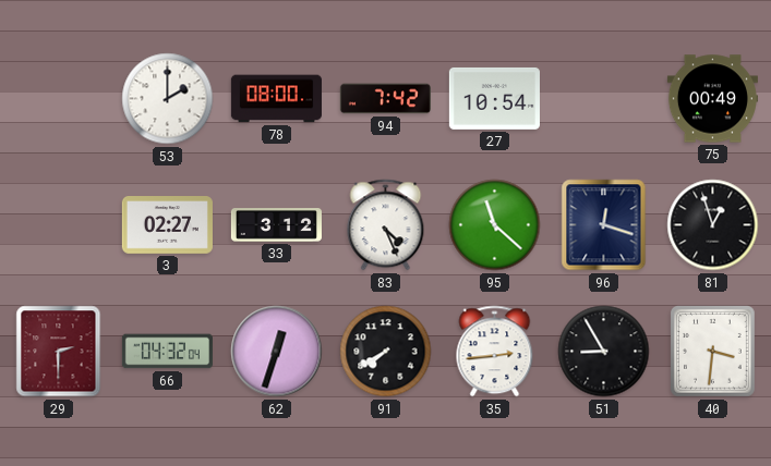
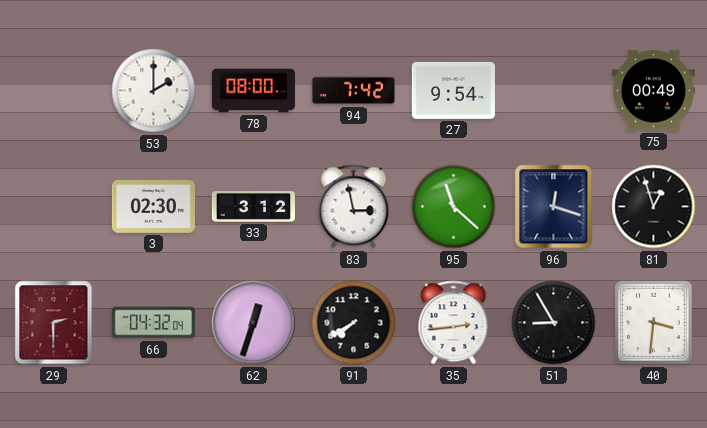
27: 10:54 -> 9:54 (453, 90)
3: 02:27 -> 02:30 (153, 207)
83: 4:26 -> 2:58 (354, 207)
